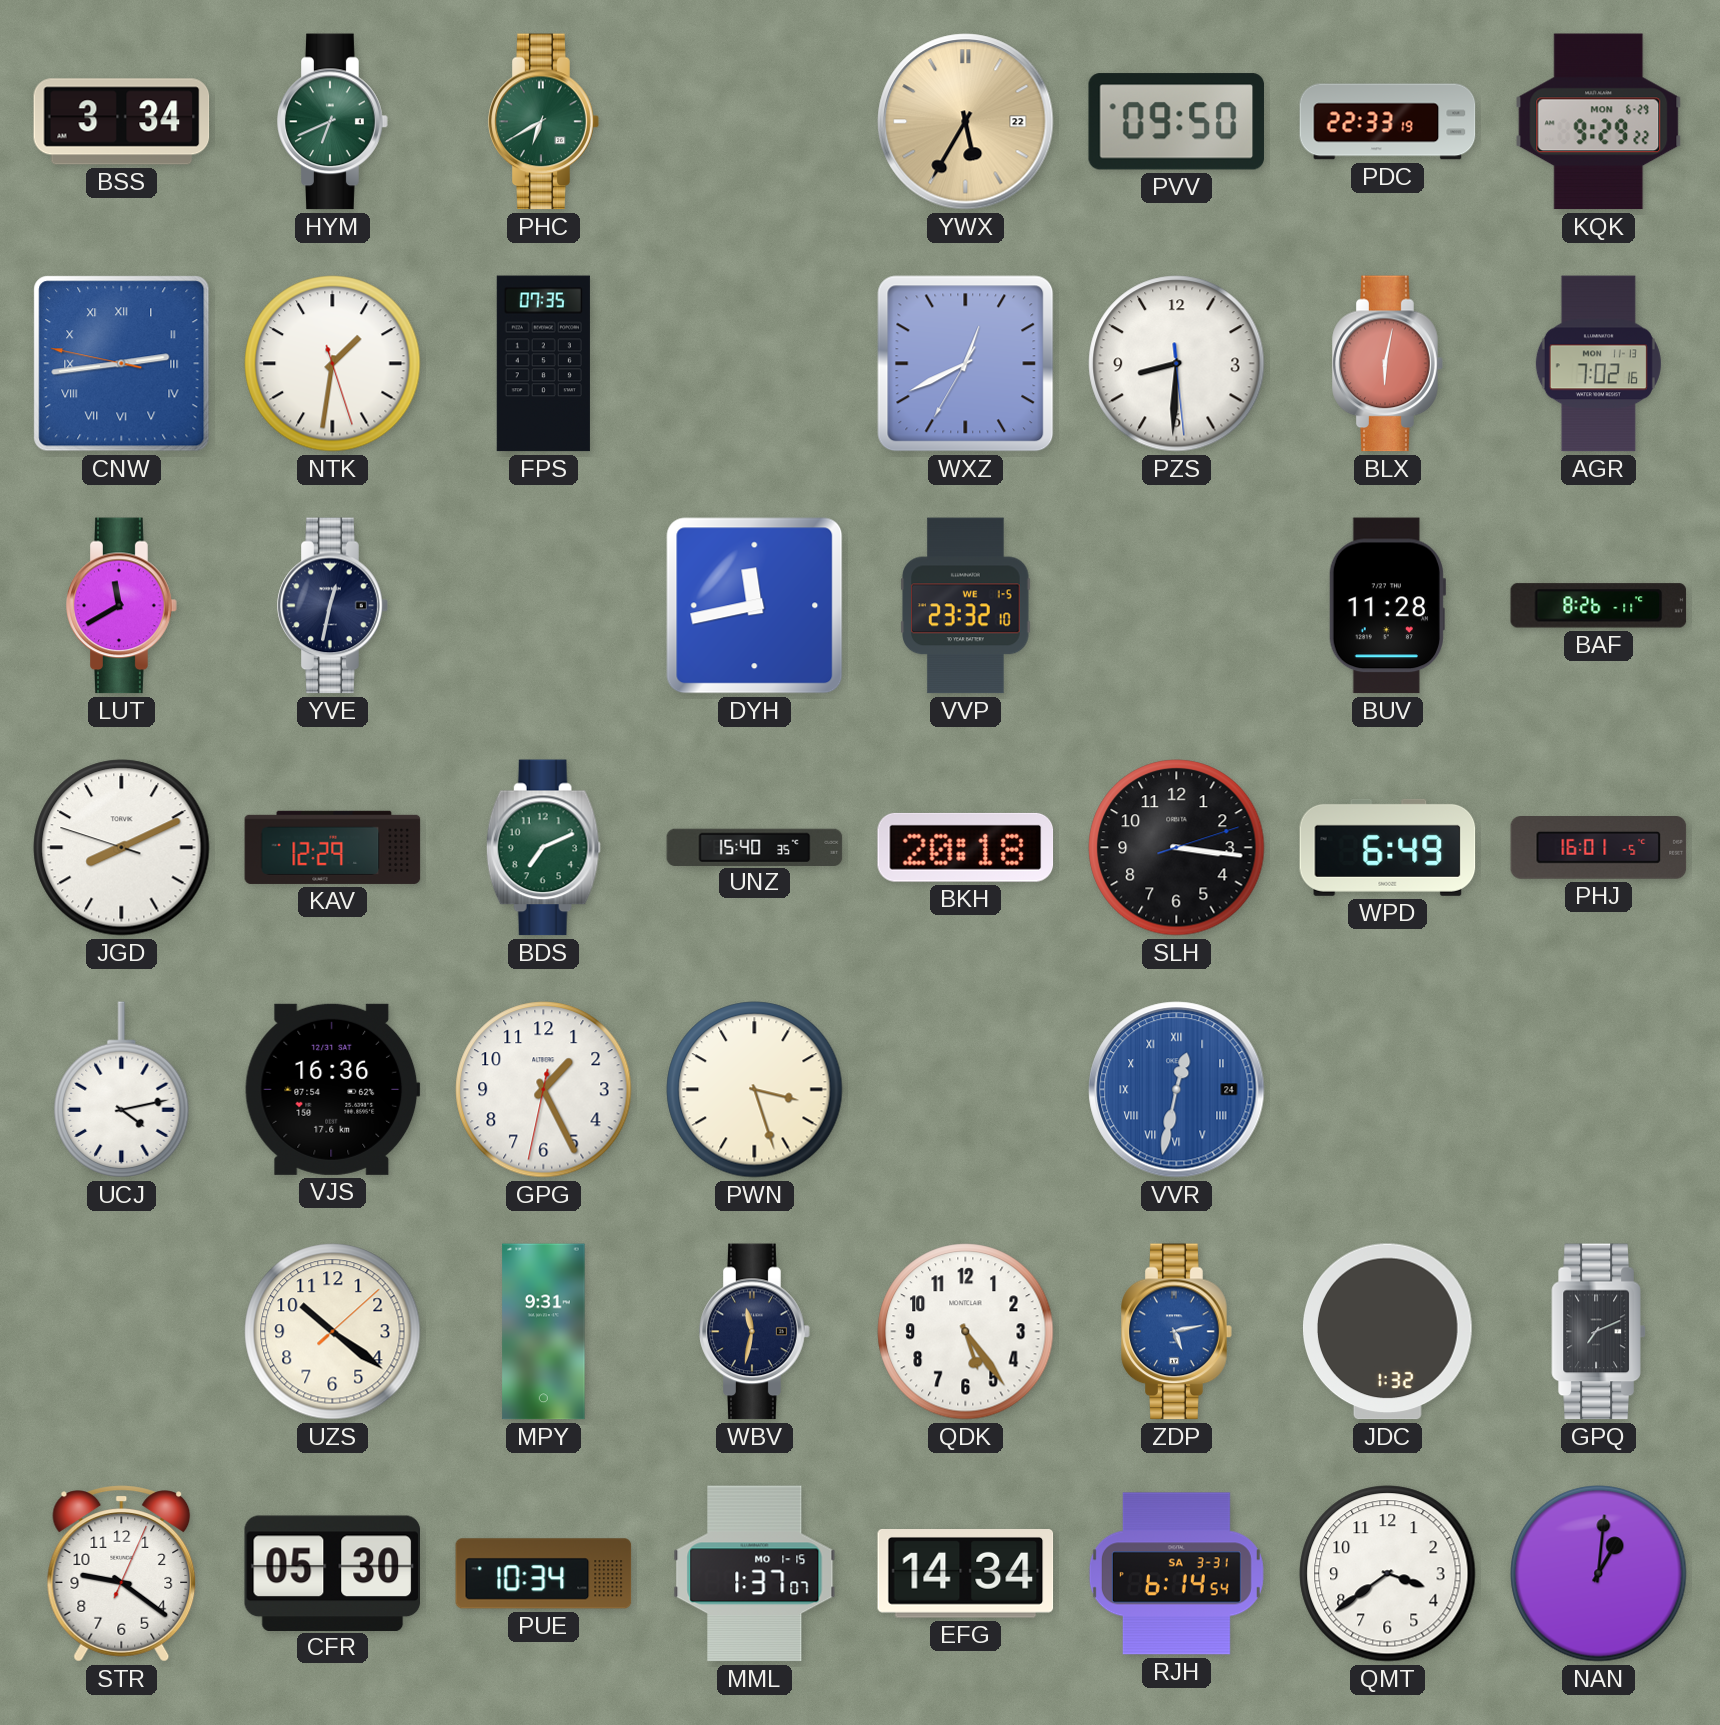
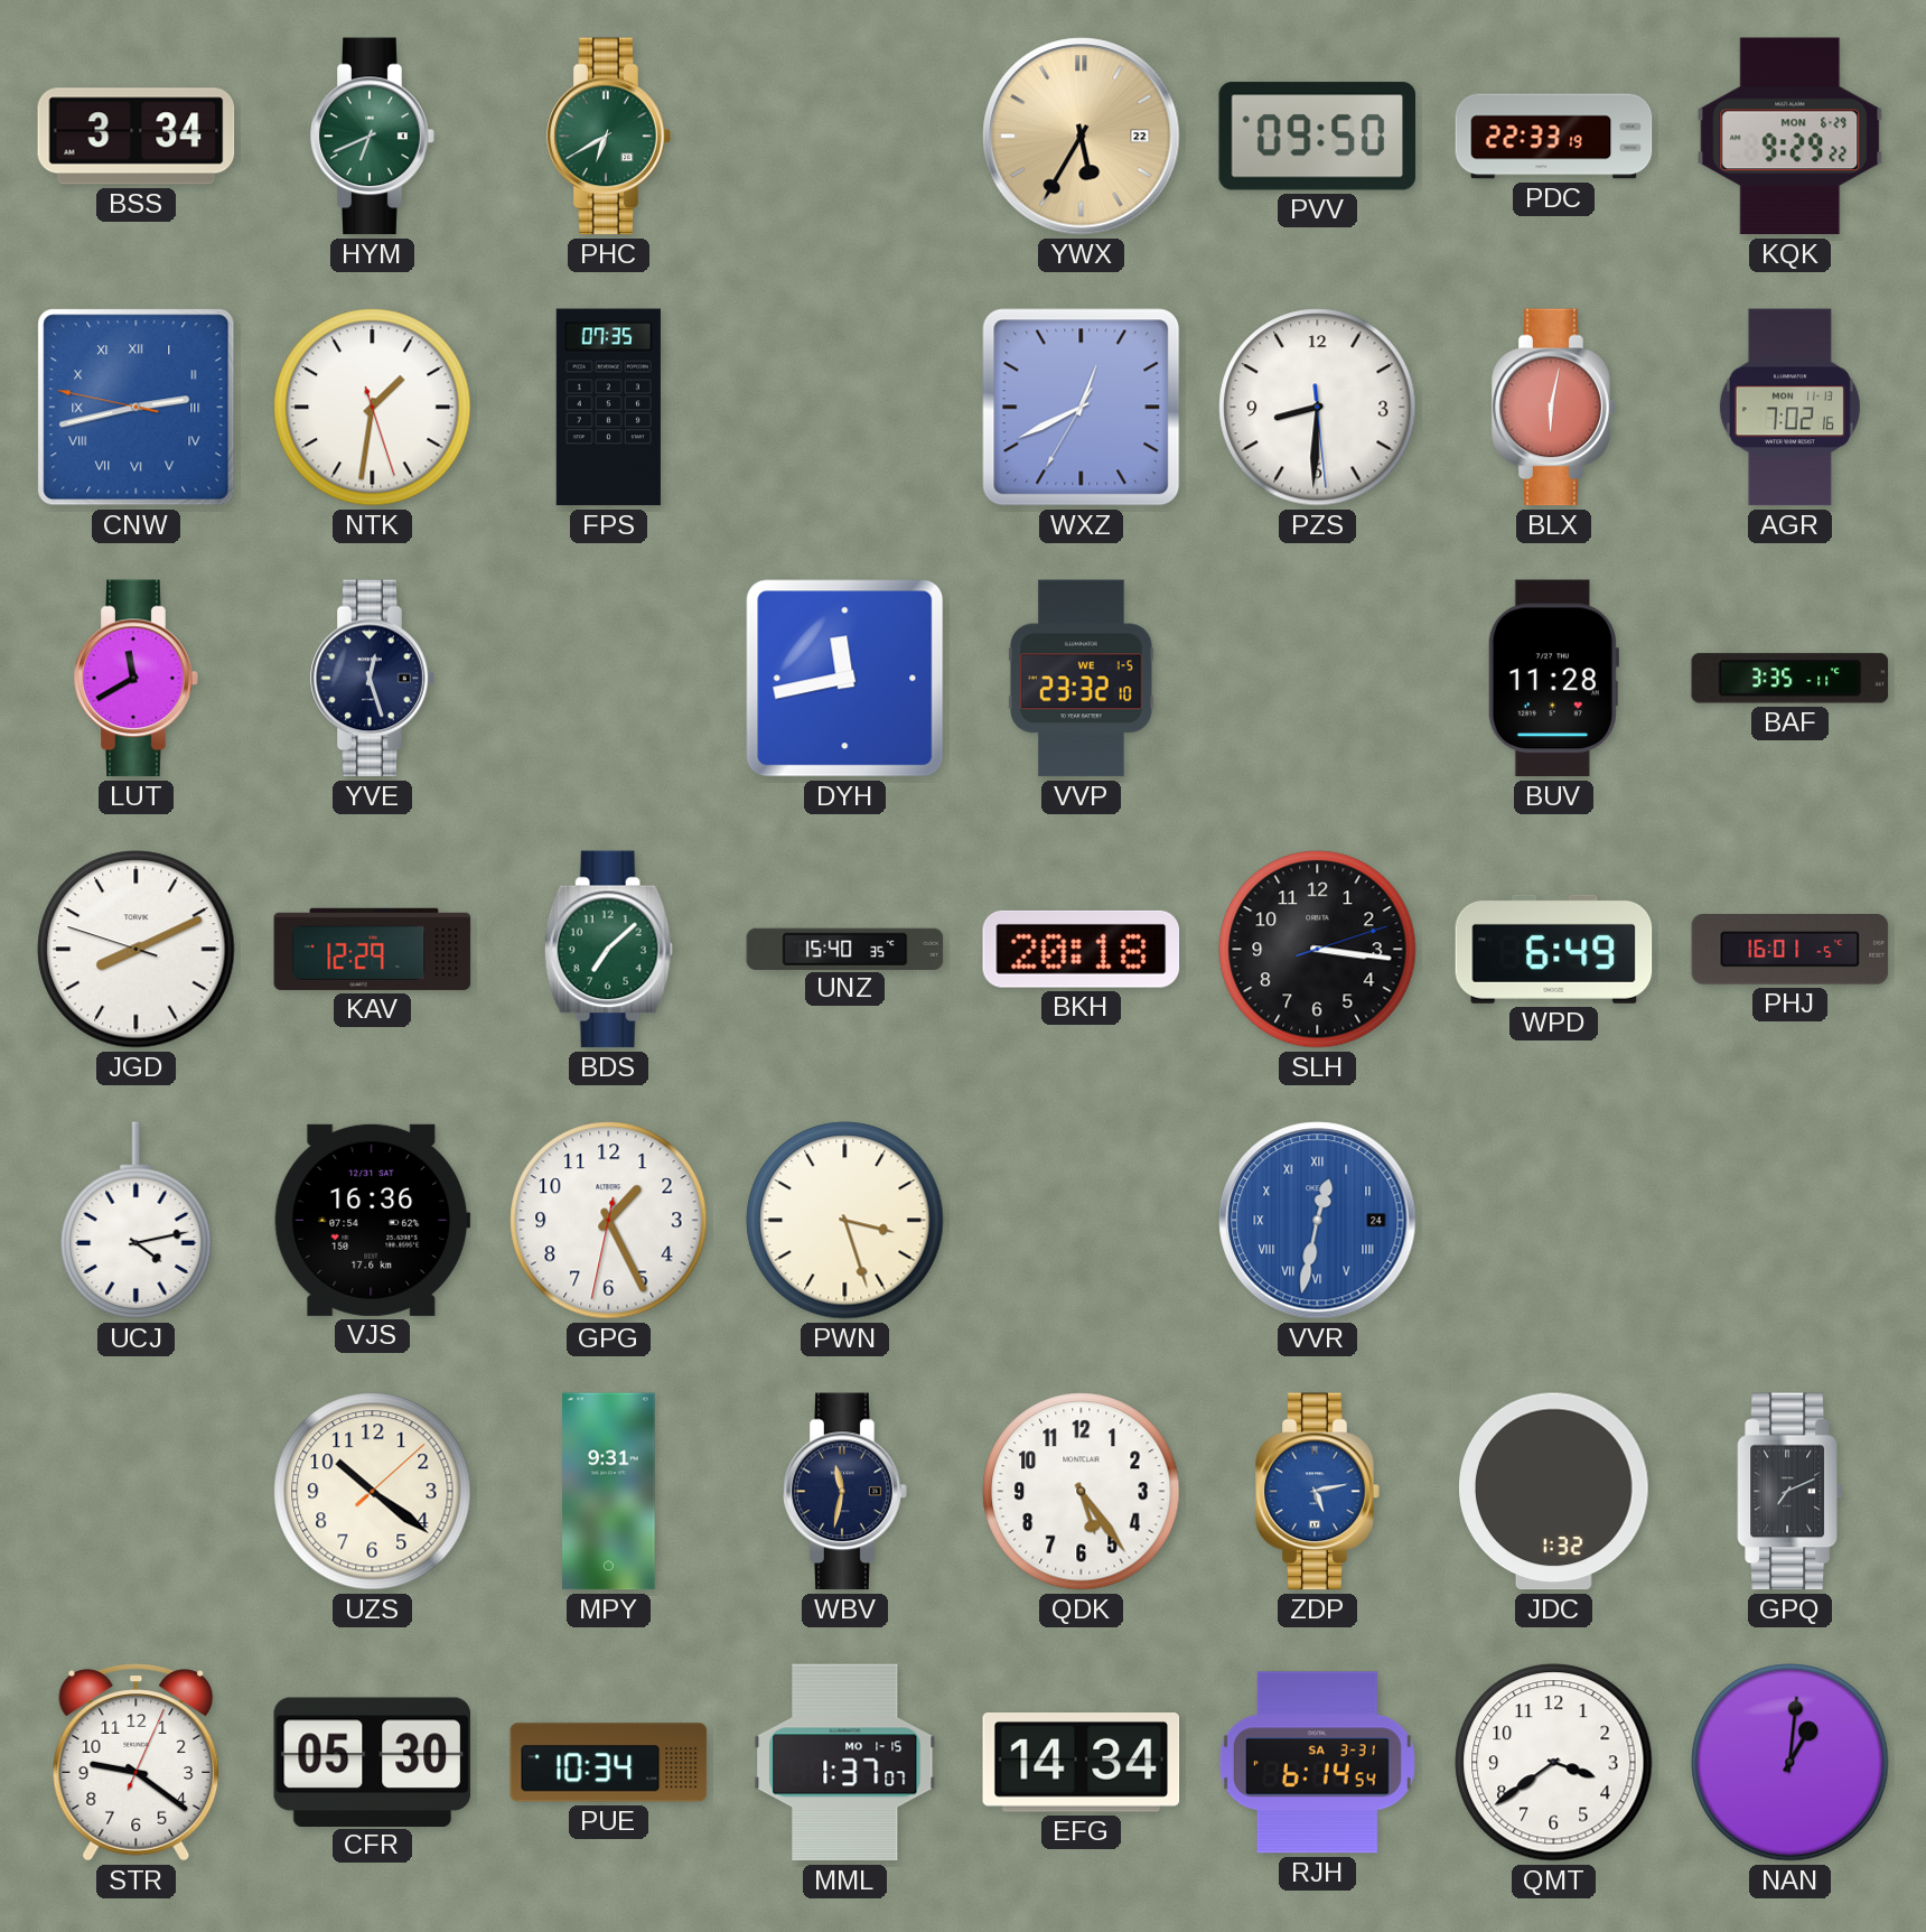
CNW: 2:43 -> 2:42 (137, 408)
YVE: 12:32 -> 12:27 (373, 679)
BAF: 8:26 -> 3:35 (1791, 679)
BDS: 7:11 -> 7:08 (608, 950)
